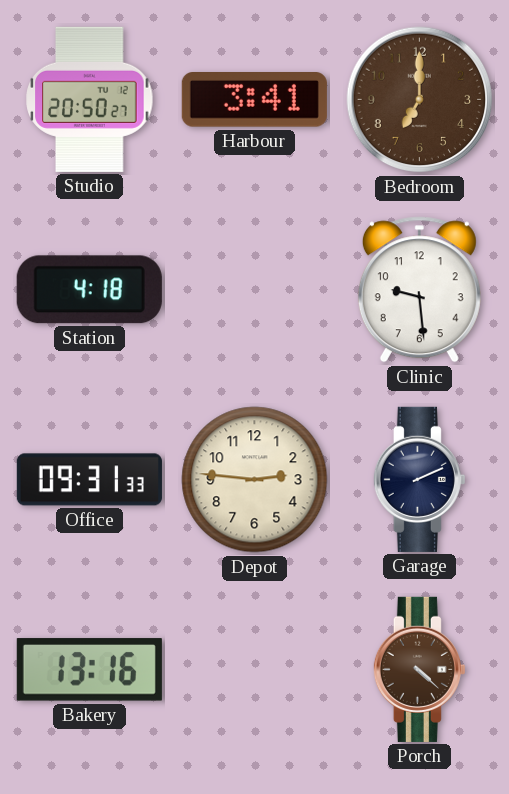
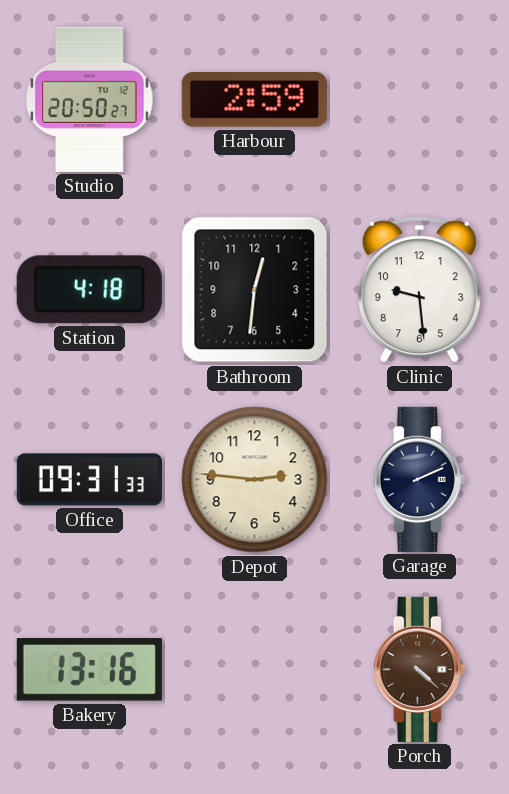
Harbour: 3:41 -> 2:59 (254, 100)
Bedroom: 7:00 -> none (420, 100)
Bathroom: none -> 12:31 (255, 290)
